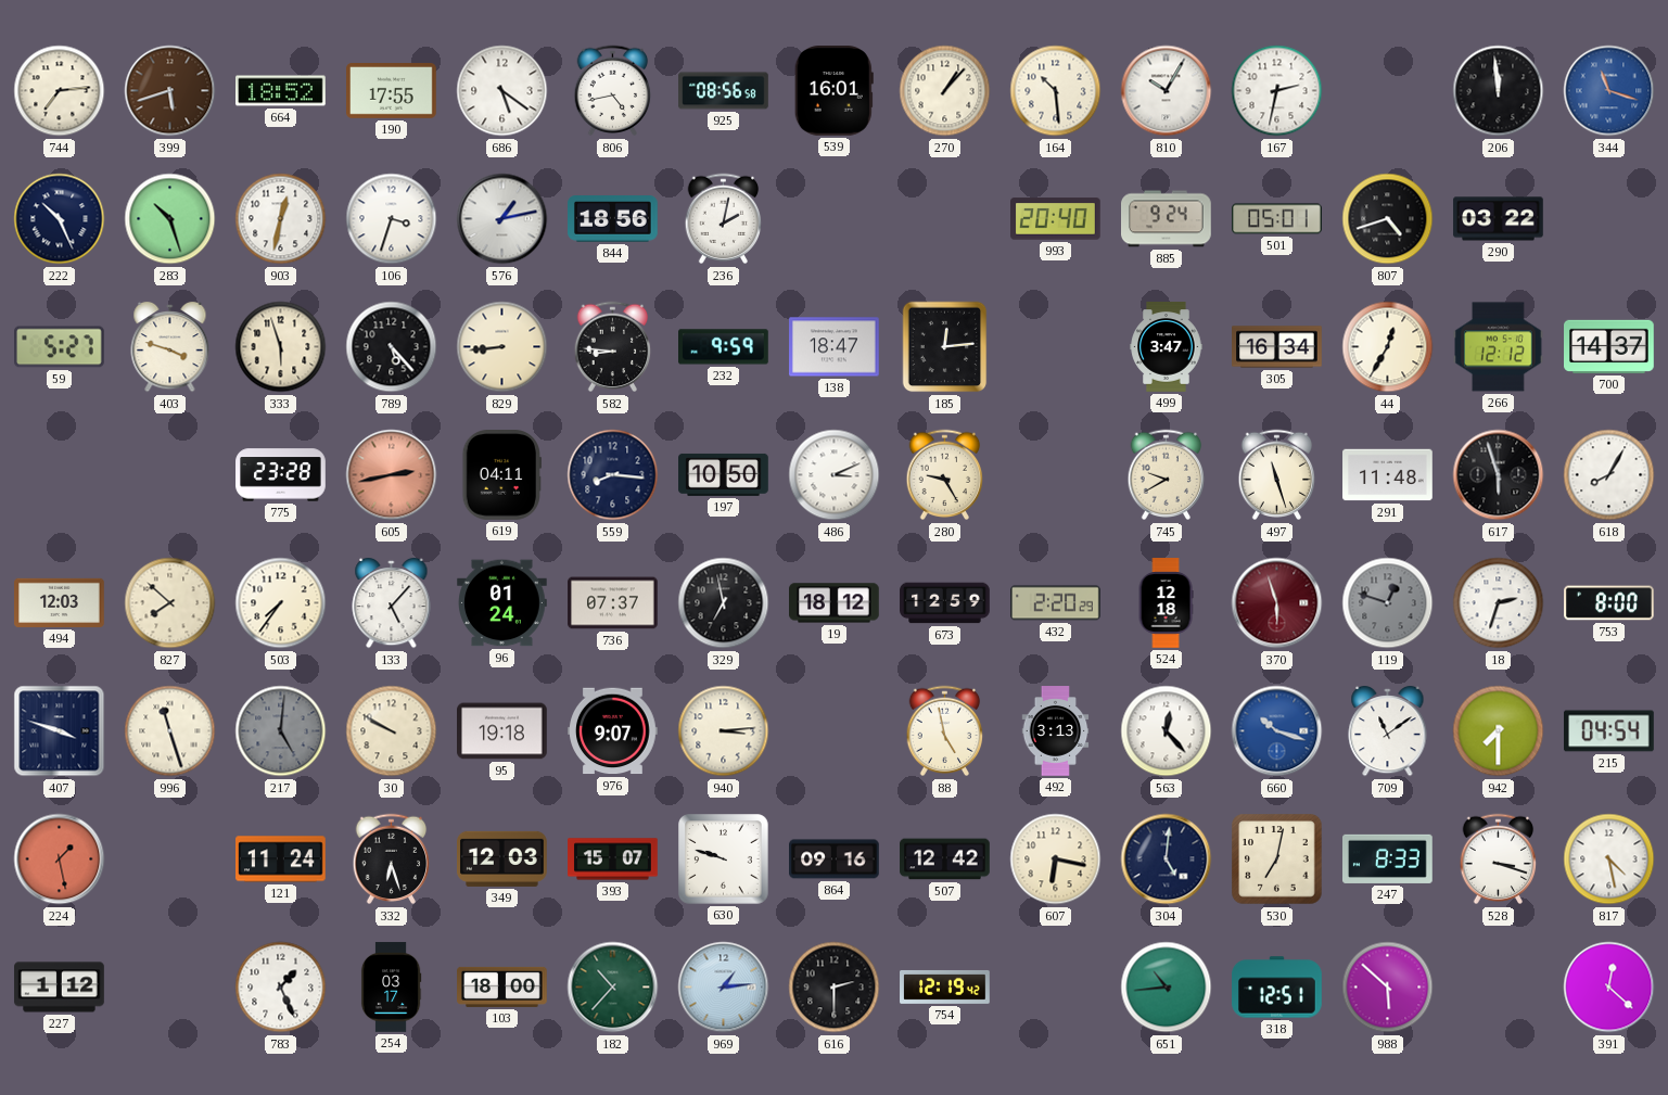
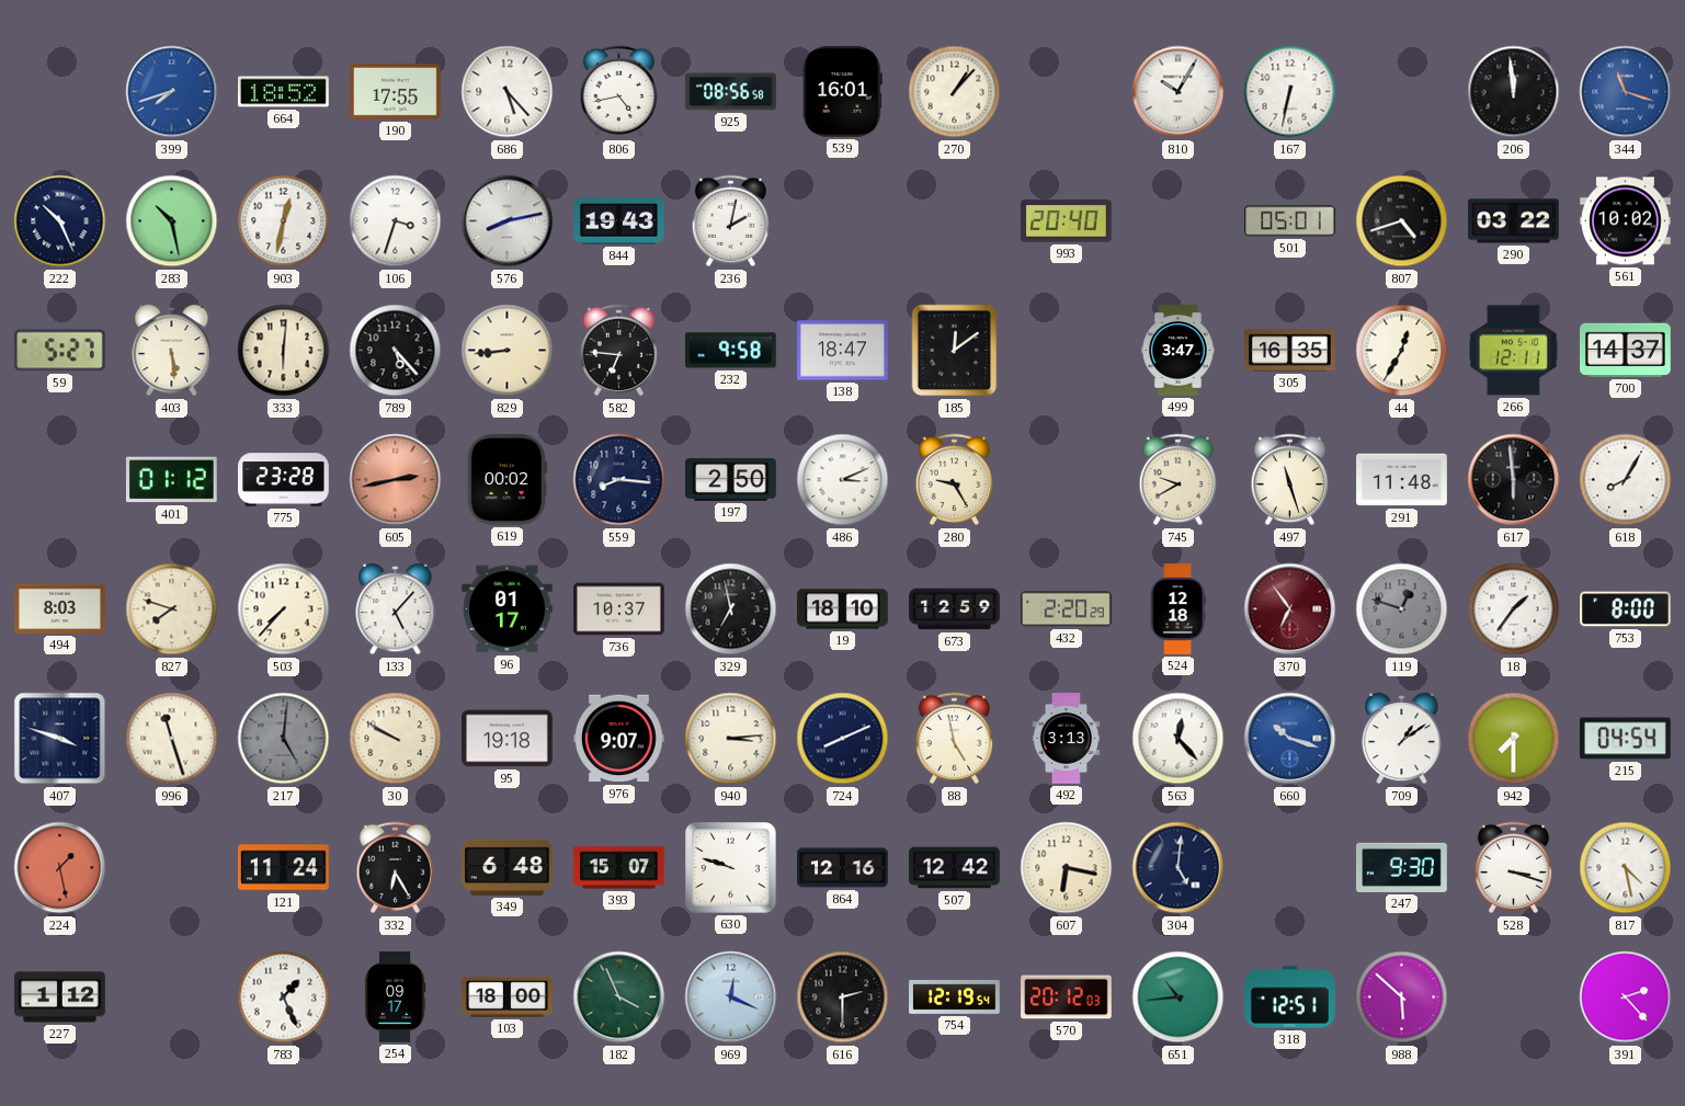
744: 7:14 -> none (60, 91)
399: 5:42 -> 7:42 (172, 92)
399 dial: brown -> blue (172, 92)
686: 5:21 -> 5:23 (508, 92)
164: 10:29 -> none (1056, 91)
167: 2:32 -> 6:32 (1290, 92)
283: 10:27 -> 10:28 (172, 221)
576: 1:13 -> 8:13 (508, 221)
844: 18:56 -> 19:43 (619, 221)
885: 9:24 -> none (1167, 219)
561: none -> 10:02 (1626, 221)
403: 3:48 -> 5:29 (172, 351)
333: 5:57 -> 6:01 (284, 351)
582: 8:46 -> 6:46 (619, 351)
232: 9:59 -> 9:58 (731, 351)
185: 12:14 -> 12:09 (955, 351)
305: 16:34 -> 16:35 (1290, 351)
266: 12:12 -> 12:11 (1514, 351)
401: none -> 01:12 (171, 480)
619: 04:11 -> 00:02 (506, 480)
197: 10:50 -> 2:50 (731, 479)
617: 5:57 -> 5:59 (1514, 480)
494: 12:03 -> 8:03 (60, 608)
827: 7:52 -> 7:48 (172, 609)
503: 7:36 -> 7:37 (284, 609)
96: 01:24 -> 01:17 (508, 609)
736: 07:37 -> 10:37 (619, 609)
19: 18:12 -> 18:10 (843, 609)
370: 5:57 -> 6:54 (1290, 609)
18: 2:33 -> 1:36 (1514, 609)
724: none -> 8:11 (843, 739)
709: 11:09 -> 1:09 (1402, 739)
332: 6:27 -> 6:25 (396, 868)
349: 12:03 -> 6:48 (508, 867)
864: 09:16 -> 12:16 (843, 868)
530: 7:02 -> none (1277, 860)
247: 8:33 -> 9:30 (1402, 867)
254: 03:17 -> 09:17 (395, 997)
182: 10:37 -> 3:56 (619, 997)
969: 1:14 -> 12:19 (731, 997)
754: 12:19:42 -> 12:19:54 (955, 997)
570: none -> 20:12 (1067, 997)
391: 12:22 -> 2:23 (1626, 997)
